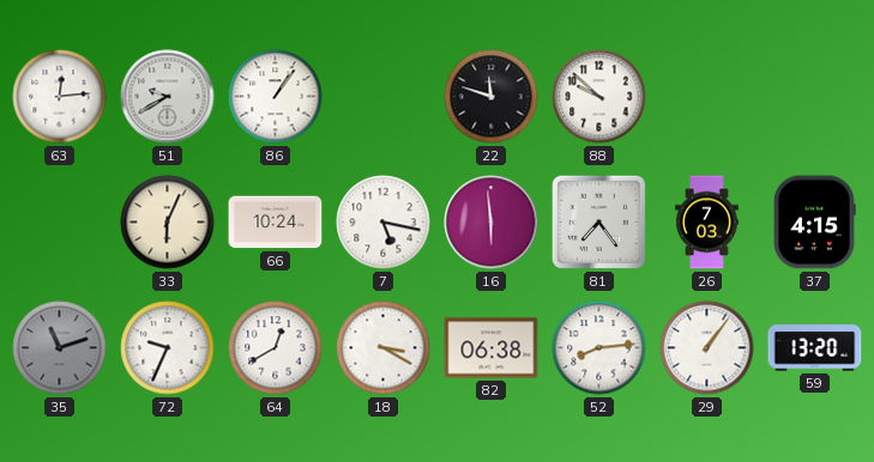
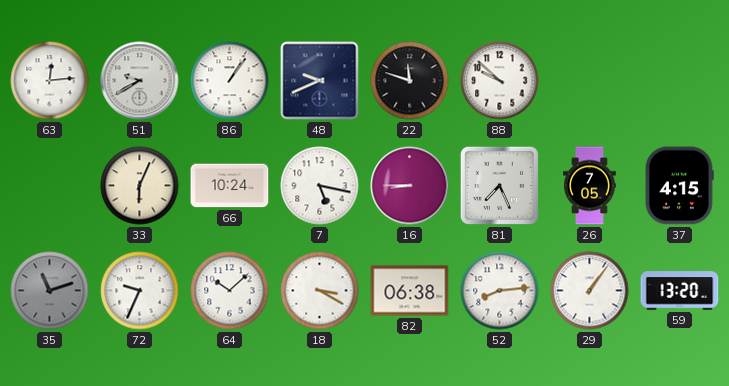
48: none -> 9:41 (320, 81)
16: 5:59 -> 8:45 (410, 186)
81: 7:24 -> 7:26 (499, 185)
26: 7:03 -> 7:05 (590, 186)
64: 12:40 -> 10:08 (230, 291)
